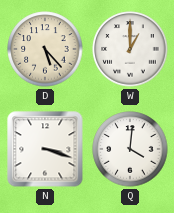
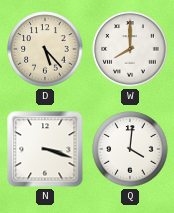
W: 1:00 -> 8:00 (130, 49)
